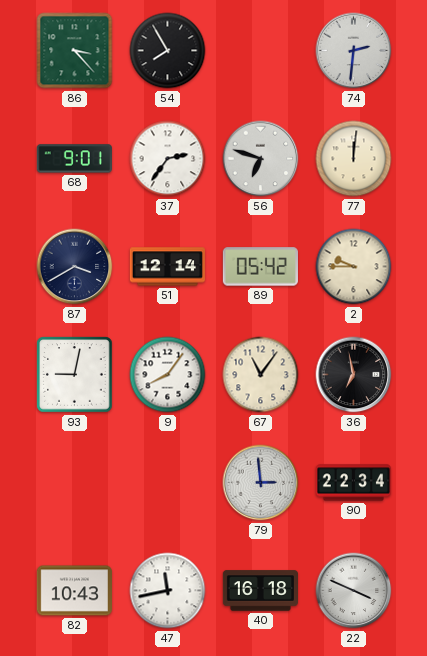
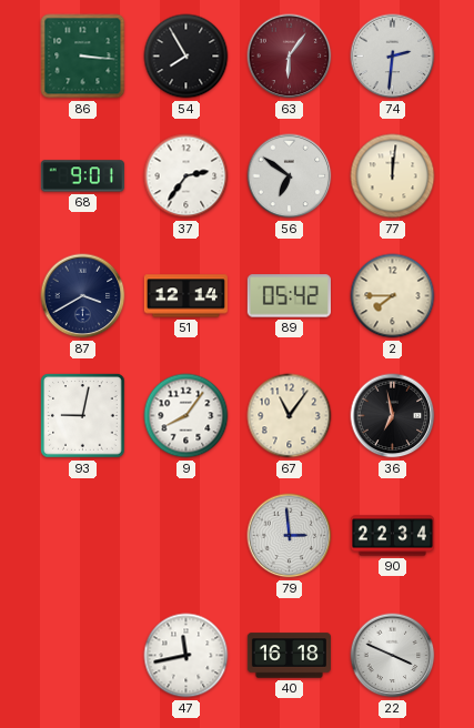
86: 3:23 -> 3:16 (83, 57)
63: none -> 6:06 (290, 57)
56: 6:48 -> 6:51 (290, 176)
2: 9:45 -> 7:45 (393, 296)
82: 10:43 -> none (74, 591)
